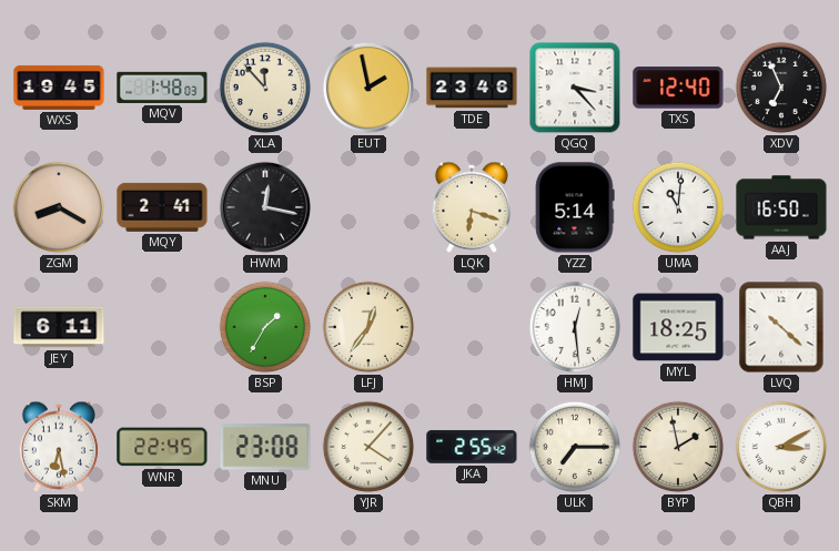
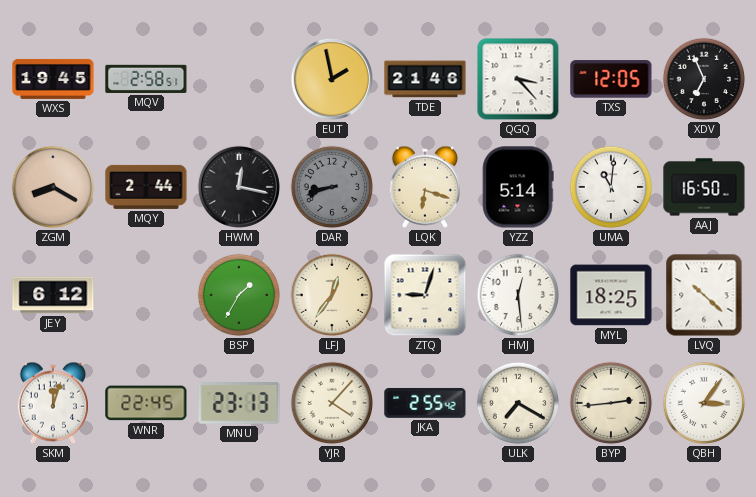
MQV: 1:48 -> 2:58 (146, 79)
XLA: 11:53 -> none (265, 88)
TDE: 23:46 -> 21:46 (425, 79)
TXS: 12:40 -> 12:05 (611, 79)
MQY: 2:41 -> 2:44 (146, 187)
DAR: none -> 8:42 (332, 187)
JEY: 6:11 -> 6:12 (53, 295)
ZTQ: none -> 9:03 (425, 295)
SKM: 6:28 -> 12:03 (52, 403)
MNU: 23:08 -> 23:13 (239, 403)
ULK: 7:15 -> 7:20 (518, 403)
BYP: 1:58 -> 2:44 (611, 403)
QBH: 3:10 -> 3:06 (704, 403)
